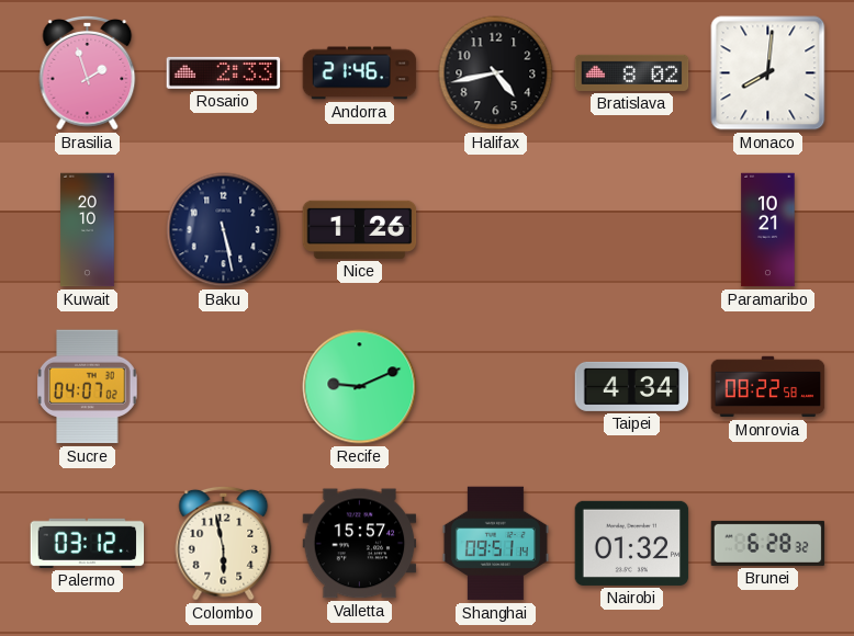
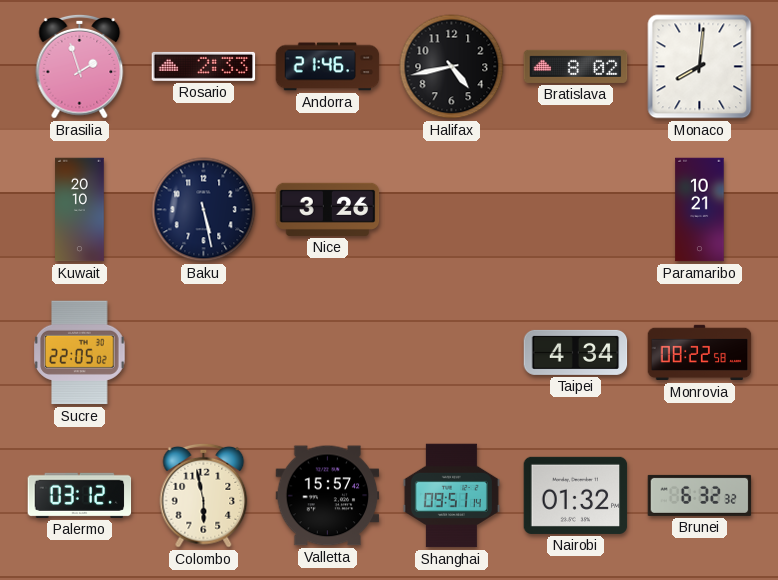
Nice: 1:26 -> 3:26 (328, 209)
Sucre: 04:07 -> 22:05 (80, 353)
Recife: 9:11 -> none (360, 387)
Brunei: 6:28 -> 6:32 (700, 495)
